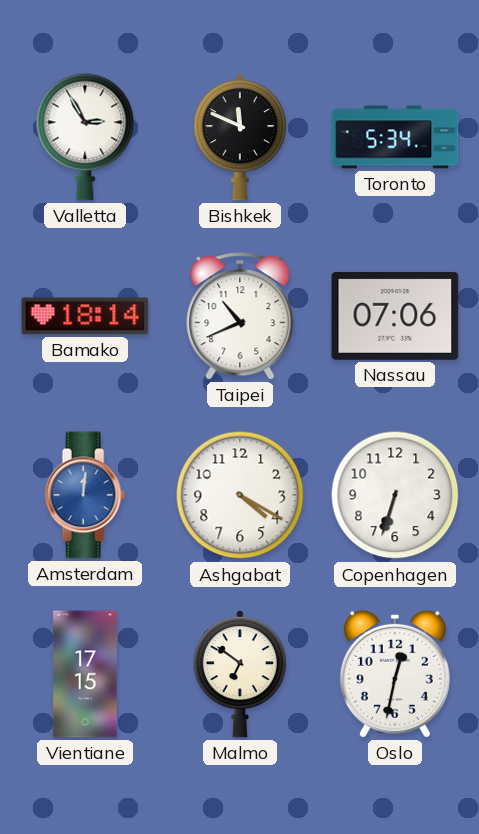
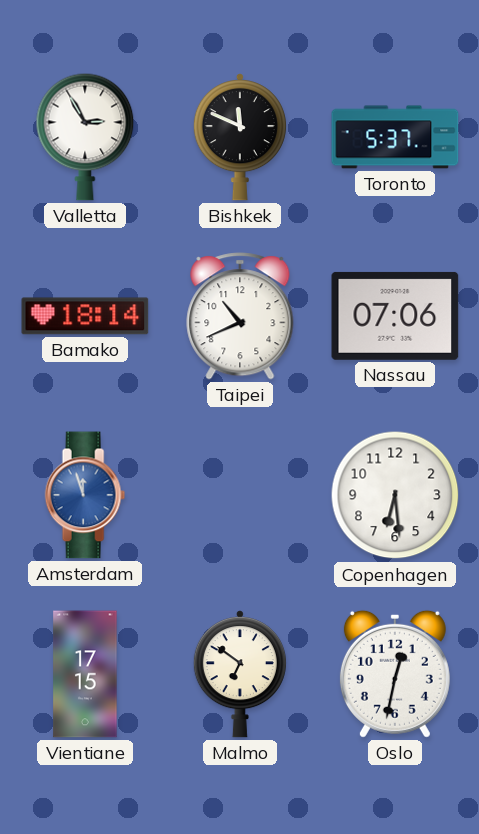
Toronto: 5:34 -> 5:37 (395, 137)
Amsterdam: 12:01 -> 11:57 (85, 495)
Ashgabat: 4:20 -> none (240, 495)
Copenhagen: 6:33 -> 6:29 (395, 495)
